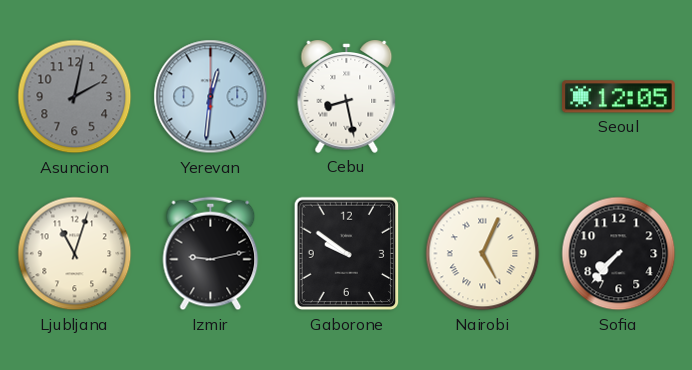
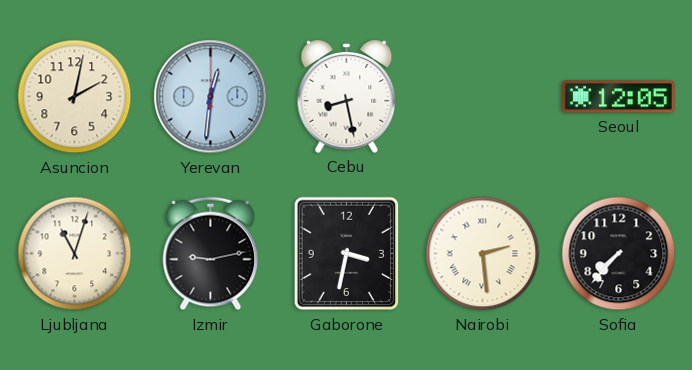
Asuncion dial: grey -> cream (75, 97)
Gaborone: 9:51 -> 3:32 (347, 254)
Nairobi: 5:04 -> 2:29 (483, 254)
